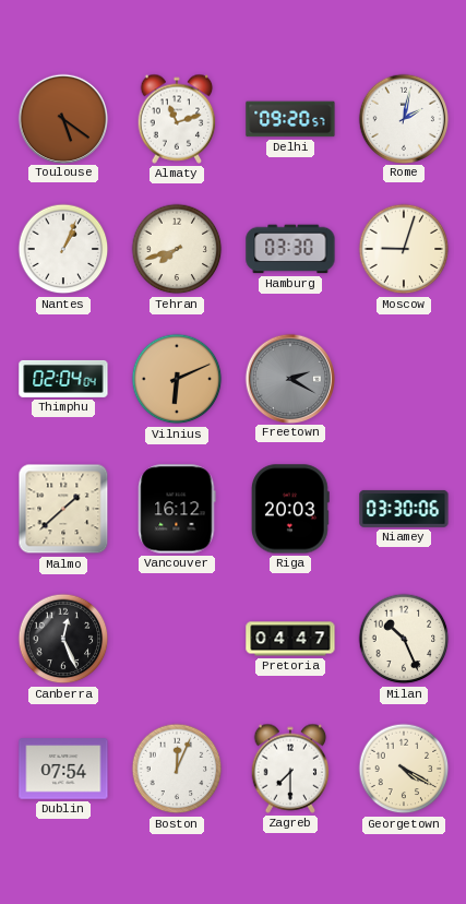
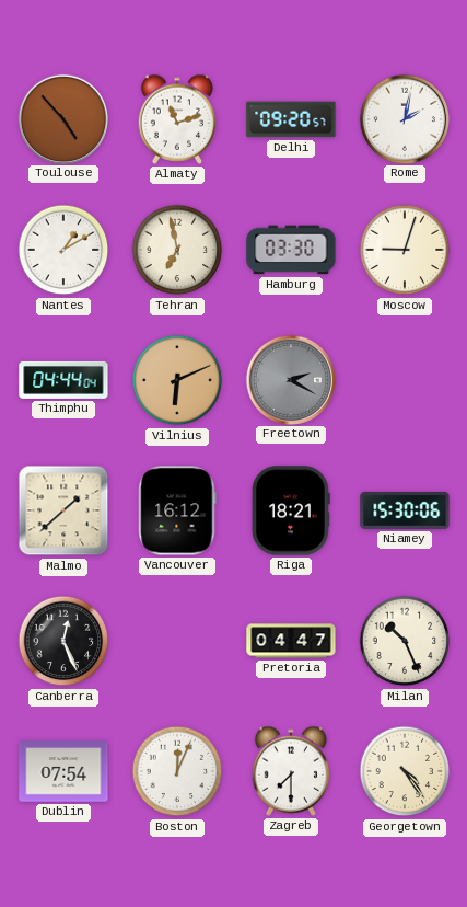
Toulouse: 5:21 -> 4:53 (62, 118)
Nantes: 1:04 -> 1:10 (63, 250)
Tehran: 7:42 -> 6:58 (177, 250)
Thimphu: 02:04 -> 04:44 (63, 380)
Riga: 20:03 -> 18:21 (291, 510)
Niamey: 03:30 -> 15:30 (405, 510)
Georgetown: 4:20 -> 4:24 (405, 771)
